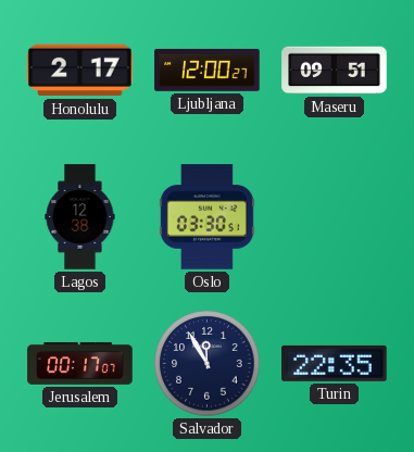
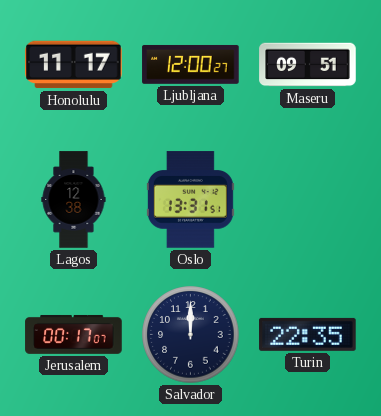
Honolulu: 2:17 -> 11:17 (74, 65)
Oslo: 03:30 -> 13:31 (190, 200)
Salvador: 11:55 -> 12:00 (191, 335)
